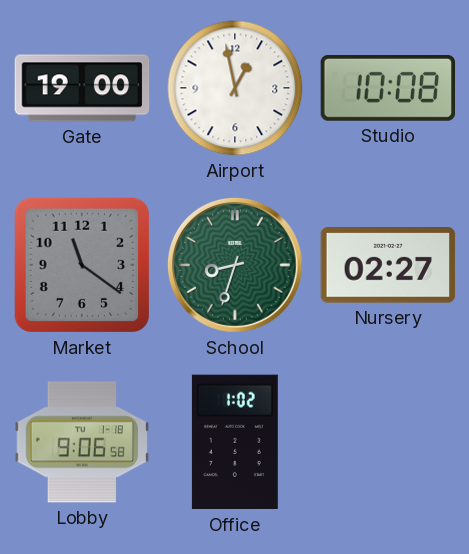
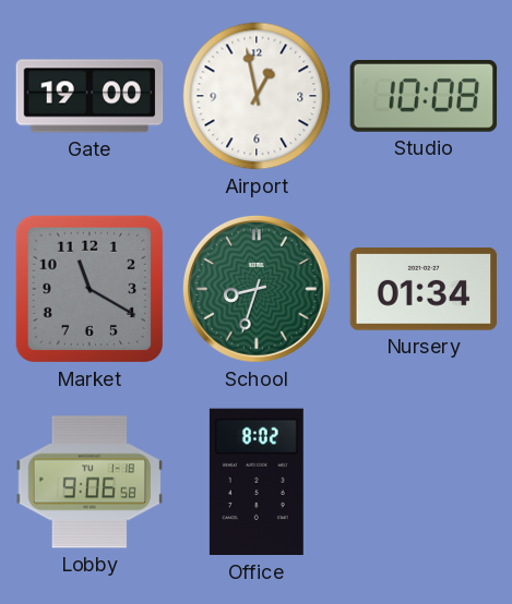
Market: 11:21 -> 11:20 (90, 289)
Nursery: 02:27 -> 01:34 (424, 290)
Office: 1:02 -> 8:02 (257, 482)
